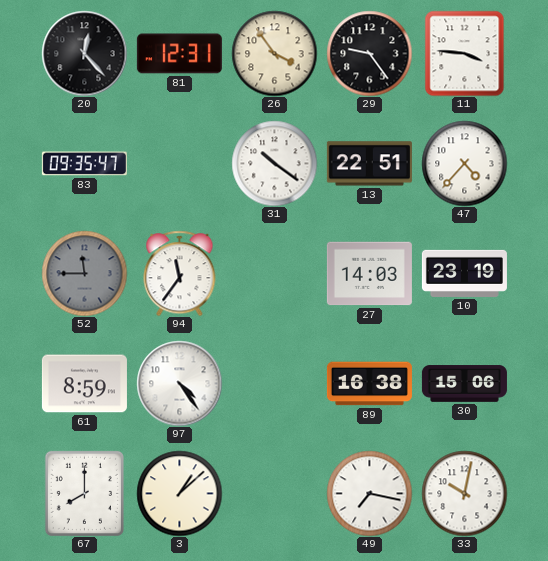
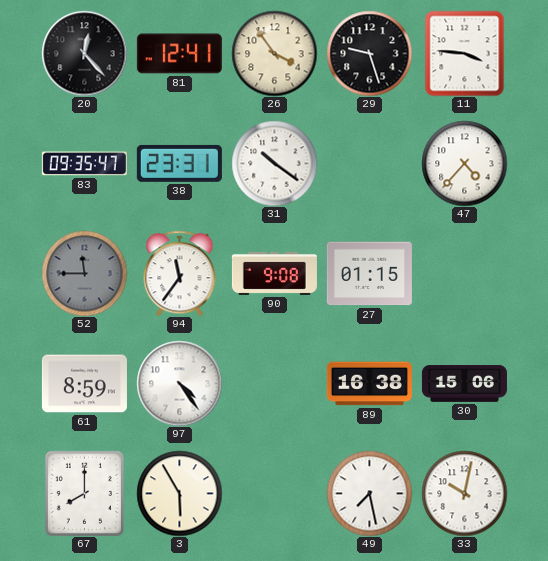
81: 12:31 -> 12:41 (179, 54)
29: 9:24 -> 9:27 (369, 53)
38: none -> 23:31 (179, 163)
13: 22:51 -> none (369, 164)
90: none -> 9:08 (274, 273)
27: 14:03 -> 01:15 (369, 274)
10: 23:19 -> none (464, 273)
3: 1:08 -> 5:55 (179, 493)
49: 7:17 -> 7:28 (369, 493)
